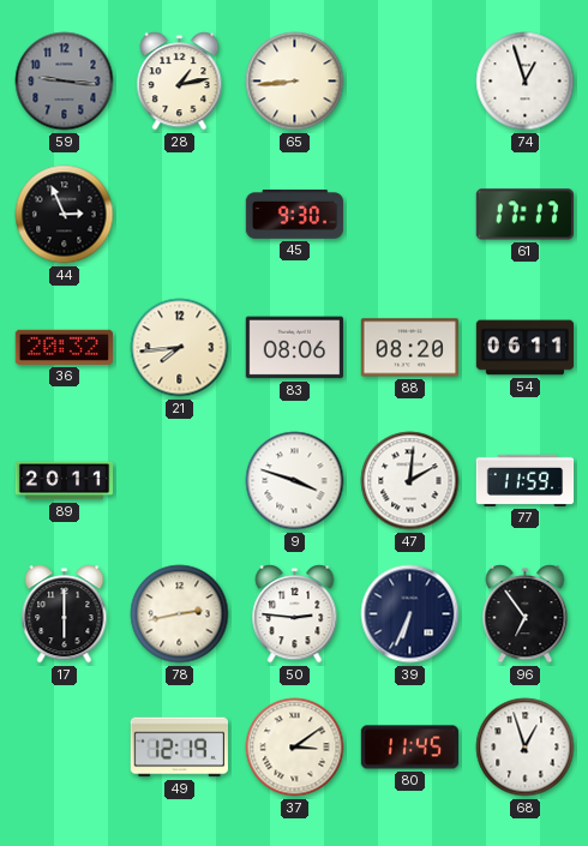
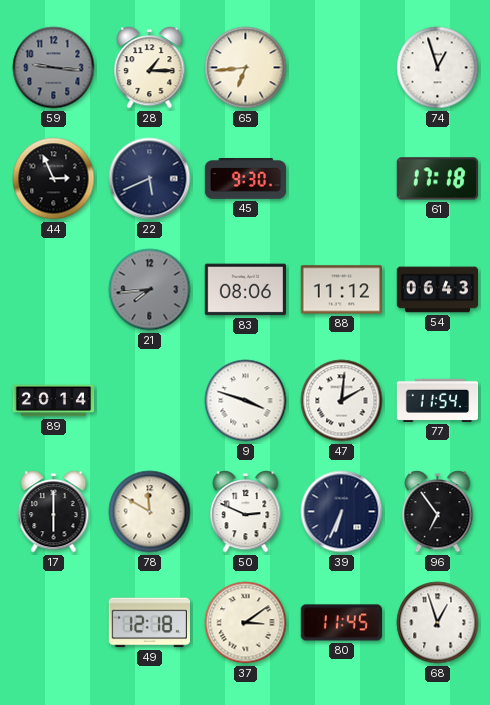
28: 1:13 -> 1:15 (150, 68)
65: 8:44 -> 6:44 (246, 68)
22: none -> 5:41 (150, 179)
61: 17:17 -> 17:18 (437, 179)
36: 20:32 -> none (64, 347)
21 dial: cream -> grey (150, 290)
88: 08:20 -> 11:12 (341, 290)
54: 06:11 -> 06:43 (438, 290)
89: 20:11 -> 20:14 (54, 401)
77: 11:59 -> 11:54 (438, 400)
78: 2:43 -> 11:50 (150, 512)
50: 2:46 -> 2:49 (246, 512)
49: 12:19 -> 12:18 (149, 623)
